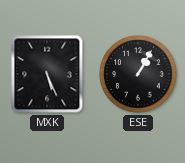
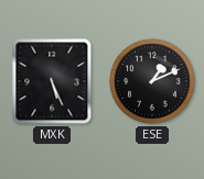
ESE: 1:05 -> 1:11 (152, 81)
